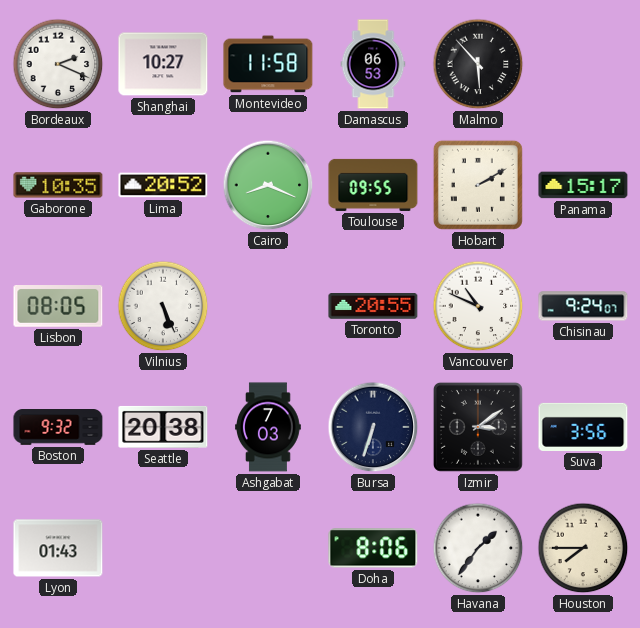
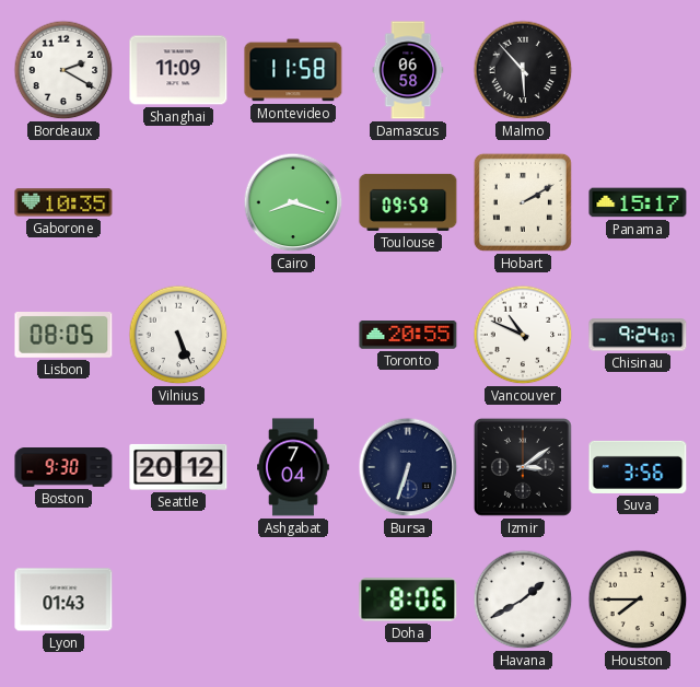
Bordeaux: 2:19 -> 2:20 (63, 70)
Shanghai: 10:27 -> 11:09 (178, 70)
Damascus: 06:53 -> 06:58 (408, 70)
Lima: 20:52 -> none (163, 185)
Cairo: 8:19 -> 8:18 (293, 202)
Toulouse: 09:55 -> 09:59 (408, 202)
Boston: 9:32 -> 9:30 (63, 468)
Seattle: 20:38 -> 20:12 (178, 467)
Ashgabat: 7:03 -> 7:04 (294, 467)
Havana: 1:36 -> 1:40 (523, 599)
